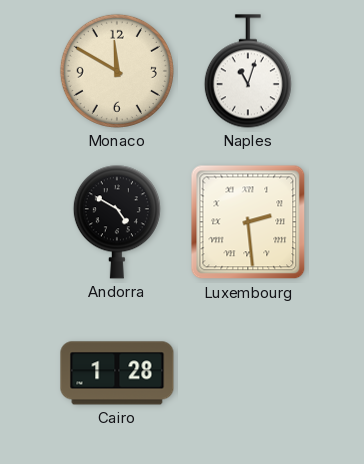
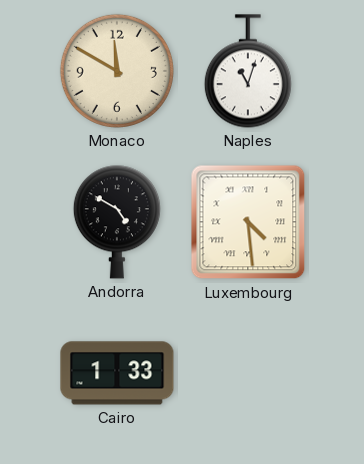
Luxembourg: 2:29 -> 4:29 (248, 222)
Cairo: 1:28 -> 1:33 (117, 373)
